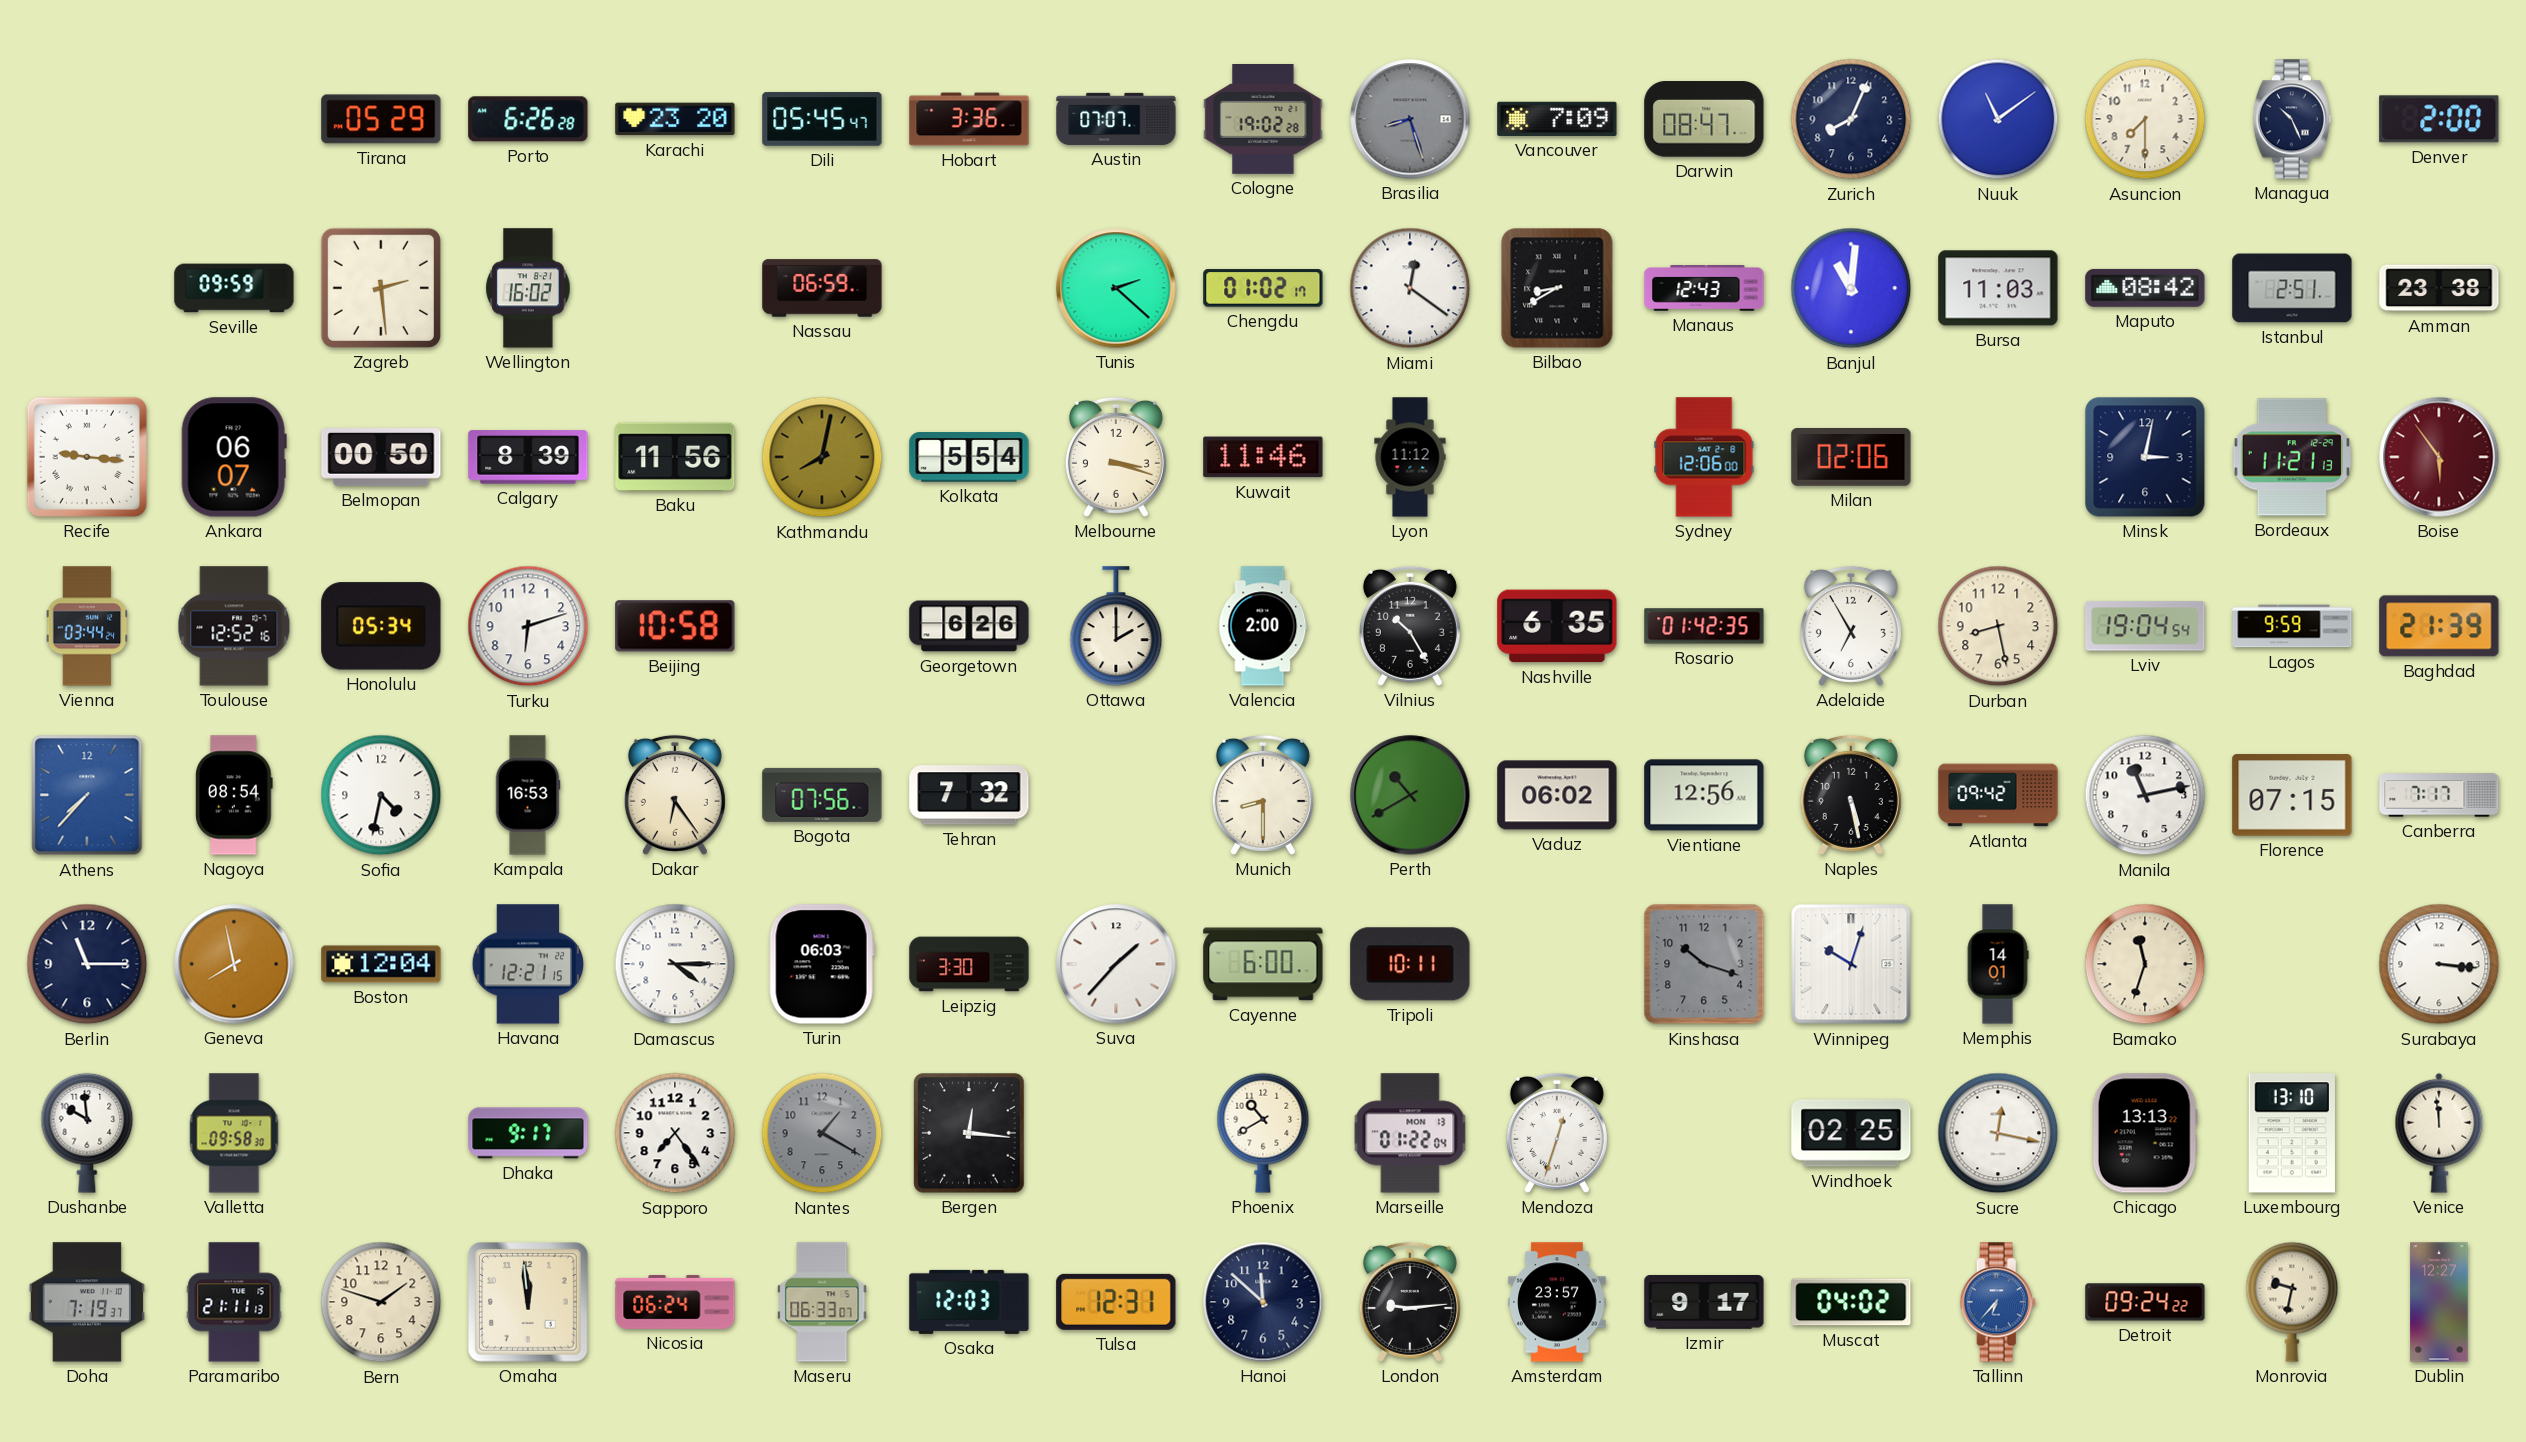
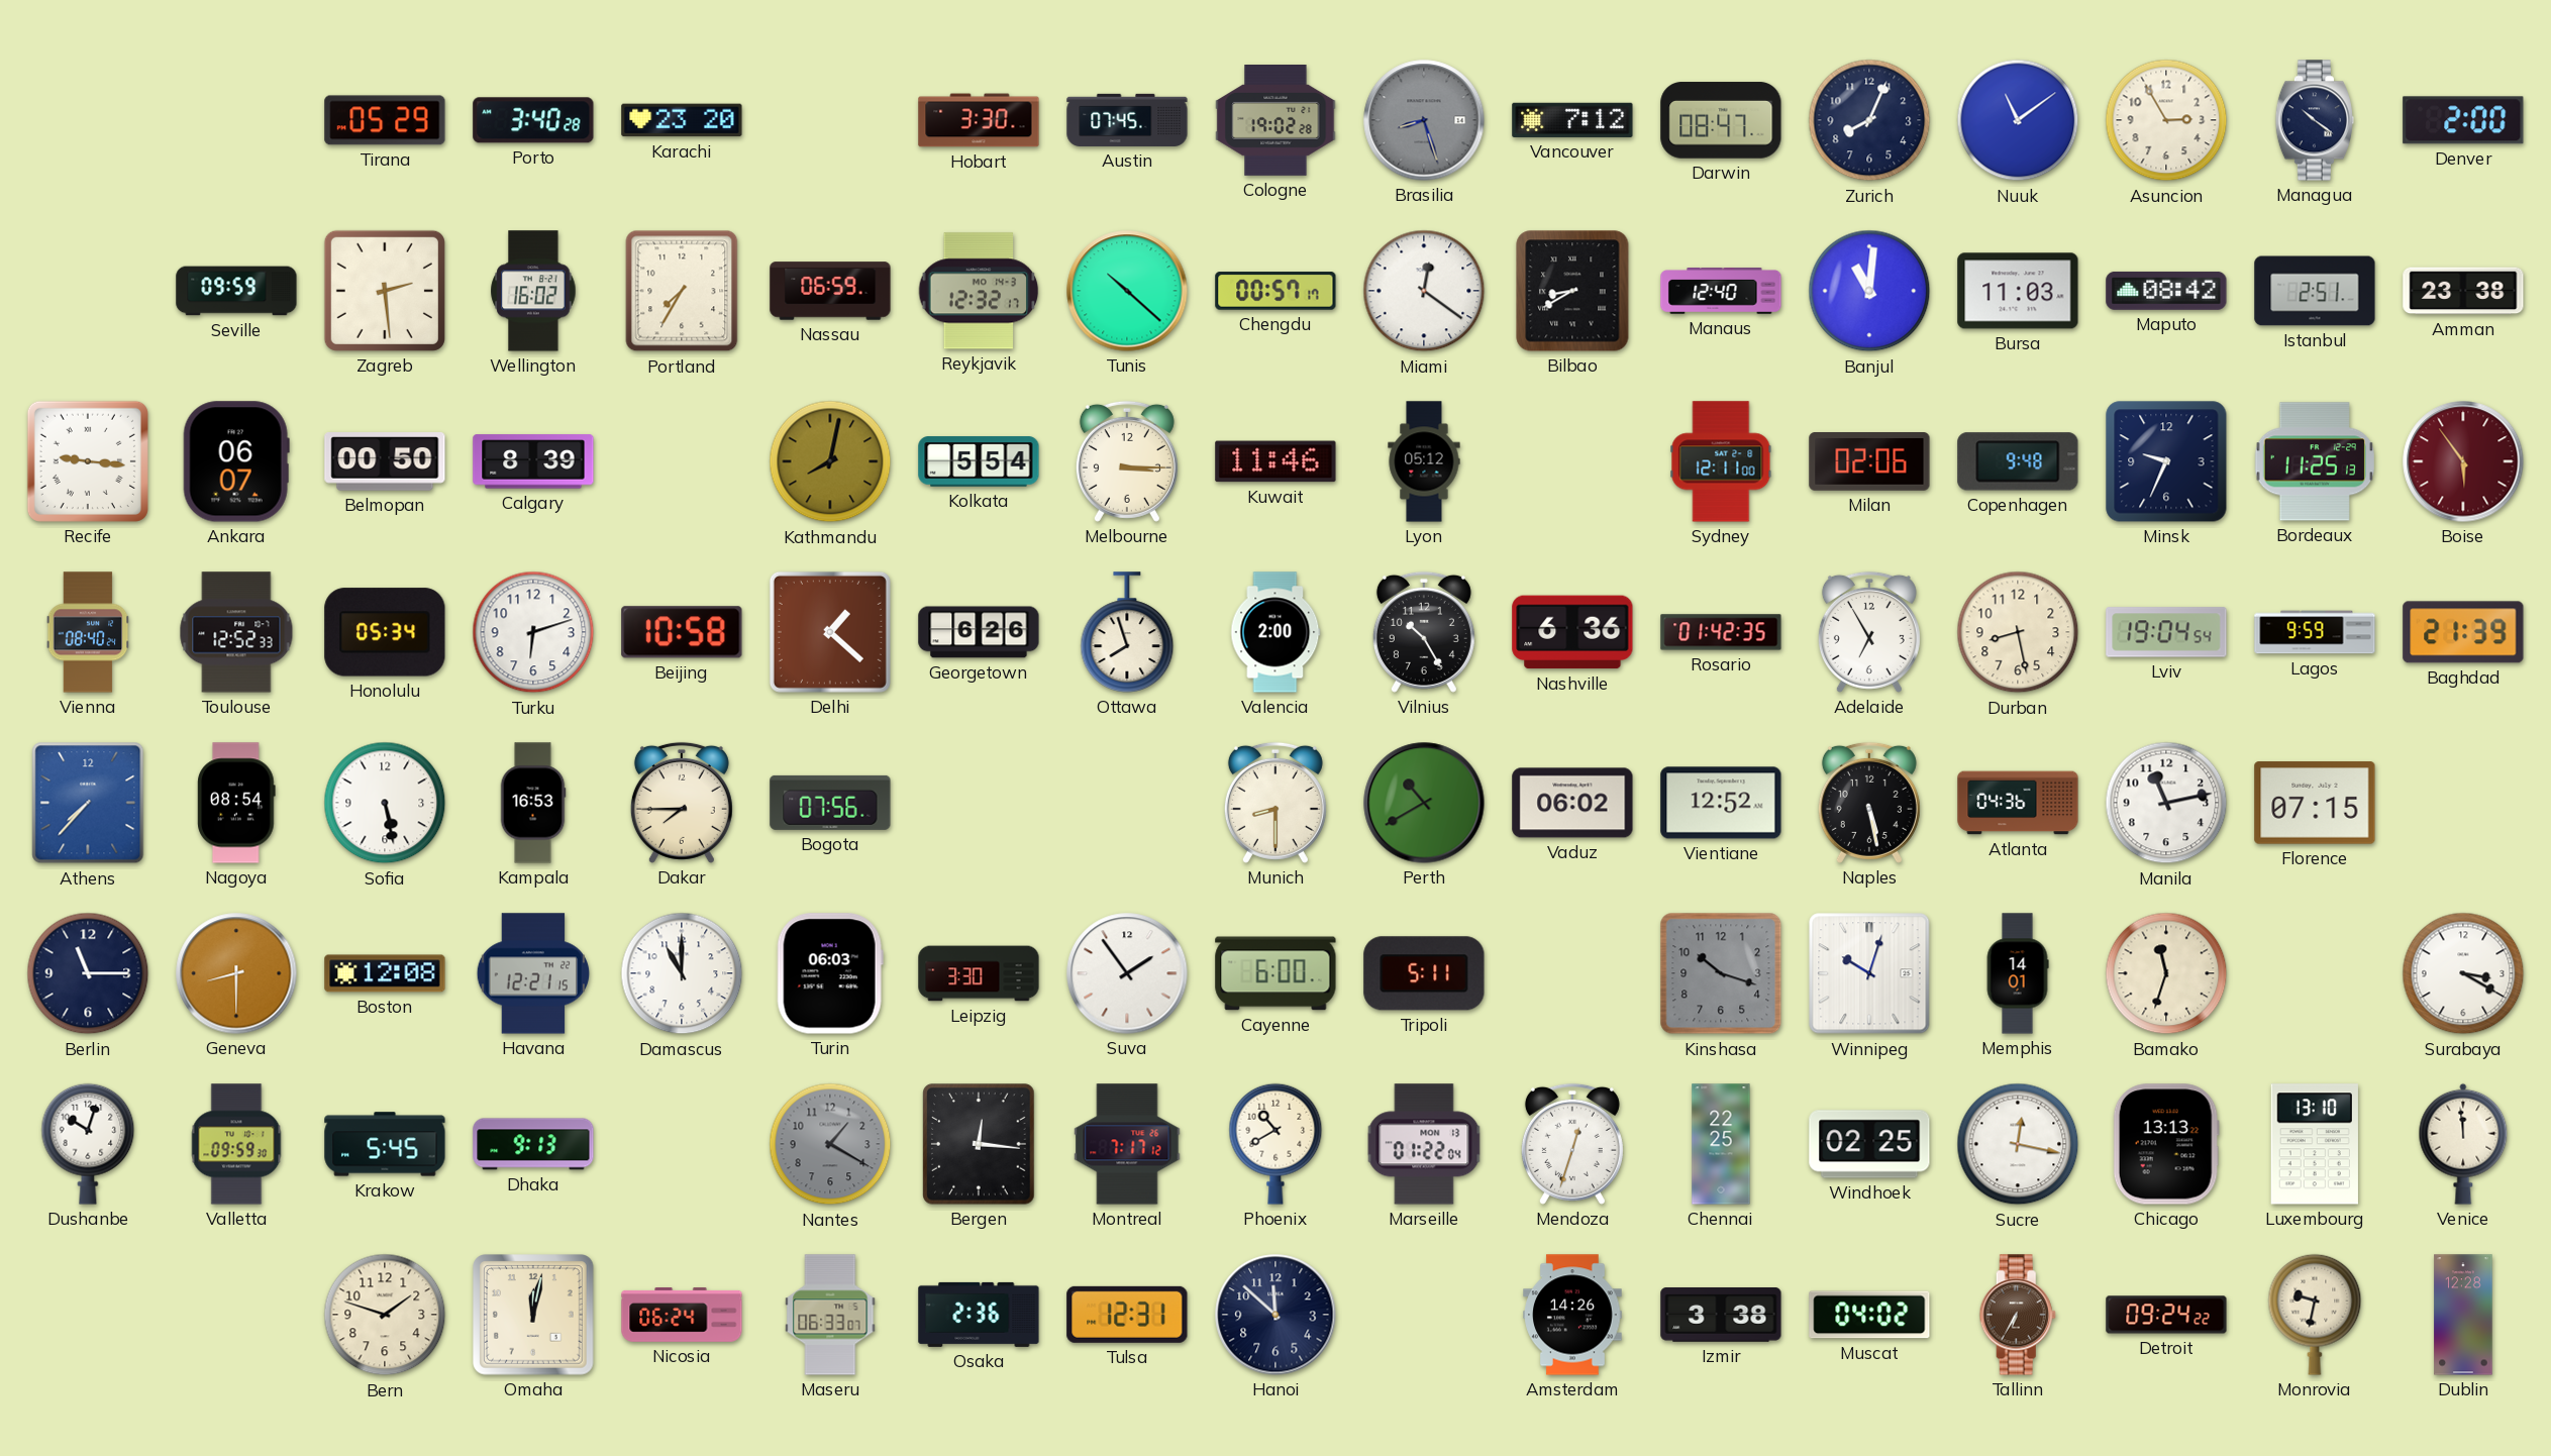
Porto: 6:26 -> 3:40 (533, 120)
Dili: 05:45 -> none (822, 119)
Hobart: 3:36 -> 3:30 (979, 120)
Austin: 07:07 -> 07:45 (1127, 120)
Vancouver: 7:09 -> 7:12 (1572, 120)
Asuncion: 7:30 -> 2:55 (2166, 120)
Managua: 10:26 -> 10:21 (2315, 120)
Portland: none -> 7:35 (682, 291)
Reykjavik: none -> 12:32 (979, 291)
Tunis: 2:22 -> 10:22 (1127, 291)
Chengdu: 01:02 -> 00:57 (1275, 291)
Manaus: 12:43 -> 12:40 (1721, 291)
Baku: 11:56 -> none (675, 457)
Melbourne: 3:18 -> 3:15 (1127, 461)
Lyon: 11:12 -> 05:12 (1424, 461)
Sydney: 12:06 -> 12:11 (1721, 461)
Copenhagen: none -> 9:48 (2018, 461)
Minsk: 3:02 -> 9:34 (2166, 461)
Bordeaux: 11:21 -> 11:25 (2314, 461)
Vienna: 03:44 -> 08:40 (88, 632)
Toulouse: 12:52:16 -> 12:52:33 (236, 632)
Delhi: none -> 1:22 (830, 632)
Ottawa: 2:00 -> 7:57 (1127, 632)
Nashville: 6:35 -> 6:36 (1572, 632)
Sofia: 4:32 -> 5:28 (385, 803)
Dakar: 6:24 -> 7:45 (682, 803)
Tehran: 7:32 -> none (969, 795)
Vientiane: 12:56 -> 12:52 (1721, 803)
Atlanta: 09:42 -> 04:36 (2018, 803)
Canberra: 7:17 -> none (2439, 795)
Geneva: 7:58 -> 8:30 (236, 973)
Boston: 12:04 -> 12:08 (385, 973)
Damascus: 4:15 -> 11:00 (682, 973)
Suva: 1:37 -> 1:54 (1127, 973)
Tripoli: 10:11 -> 5:11 (1424, 973)
Surabaya: 3:16 -> 3:20 (2463, 973)
Dushanbe: 9:59 -> 10:03 (88, 1144)
Valletta: 09:58 -> 09:59 (236, 1144)
Krakow: none -> 5:45 (385, 1144)
Dhaka: 9:17 -> 9:13 (533, 1144)
Sapporo: 7:24 -> none (675, 1133)
Montreal: none -> 7:17 (1127, 1144)
Chennai: none -> 22:25 (1721, 1144)
Doha: 7:19 -> none (87, 1302)
Paramaribo: 21:11 -> none (234, 1302)
Omaha: 11:59 -> 12:02 (534, 1316)
Osaka: 12:03 -> 2:36 (979, 1315)
London: 9:14 -> none (1410, 1302)
Amsterdam: 23:57 -> 14:26 (1572, 1315)
Izmir: 9:17 -> 3:38 (1721, 1315)
Tallinn: 6:37 -> 6:35 (2018, 1315)
Tallinn dial: blue -> brown (2018, 1315)
Dublin: 12:27 -> 12:28 (2463, 1315)
